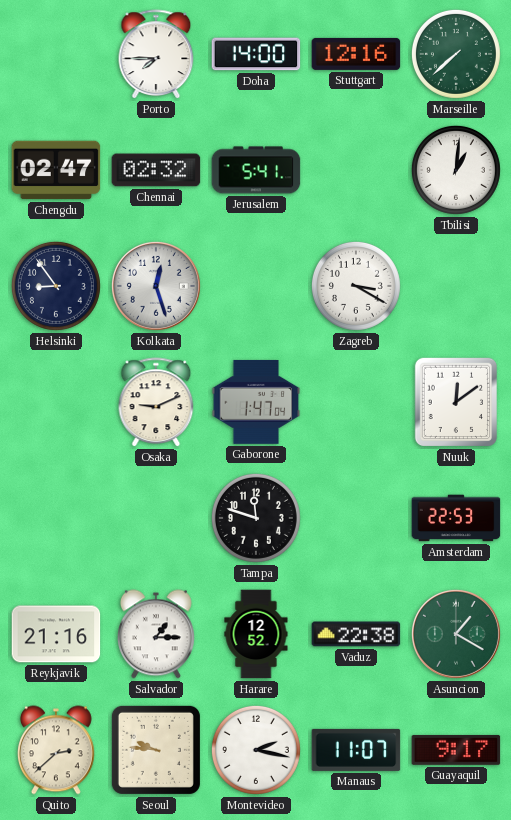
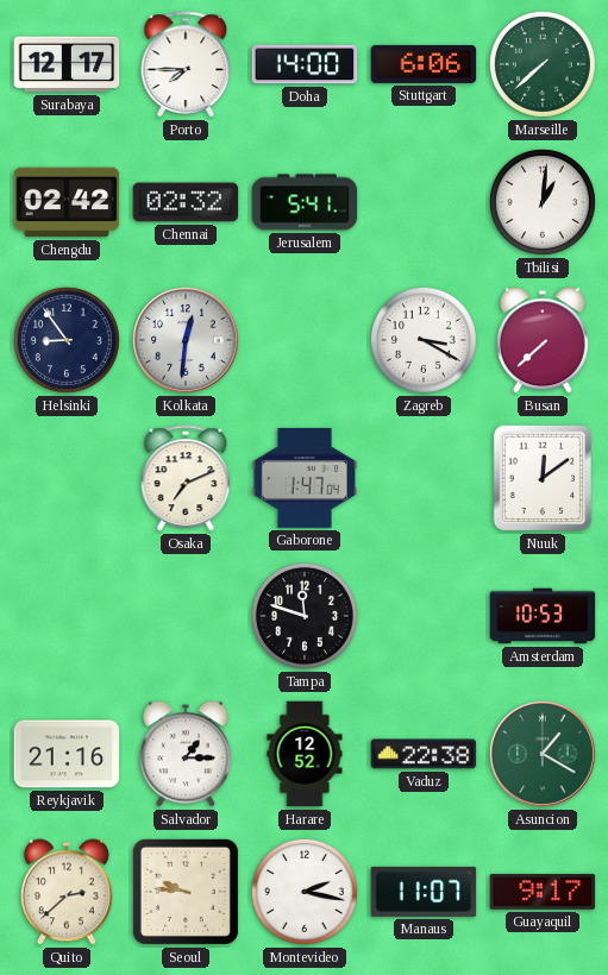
Surabaya: none -> 12:17 (67, 64)
Stuttgart: 12:16 -> 6:06 (424, 64)
Chengdu: 02:47 -> 02:42 (67, 202)
Kolkata: 12:27 -> 12:31 (186, 340)
Busan: none -> 7:38 (543, 340)
Osaka: 9:11 -> 7:11 (186, 479)
Amsterdam: 22:53 -> 10:53 (543, 616)
